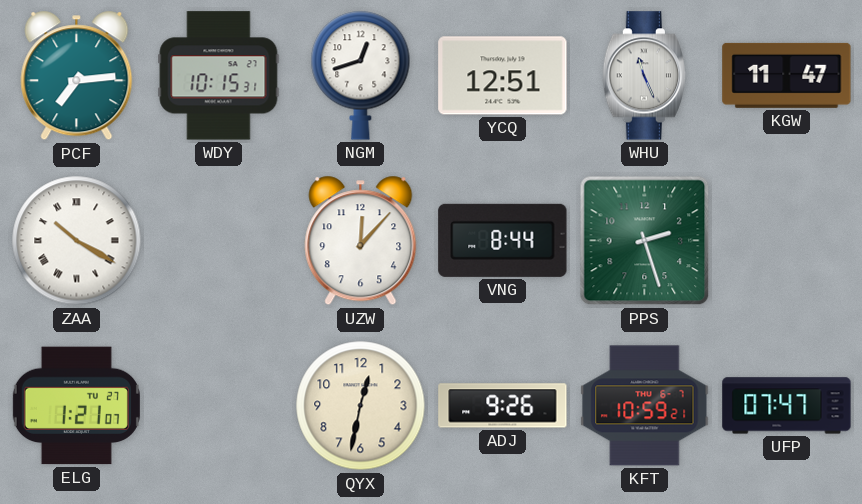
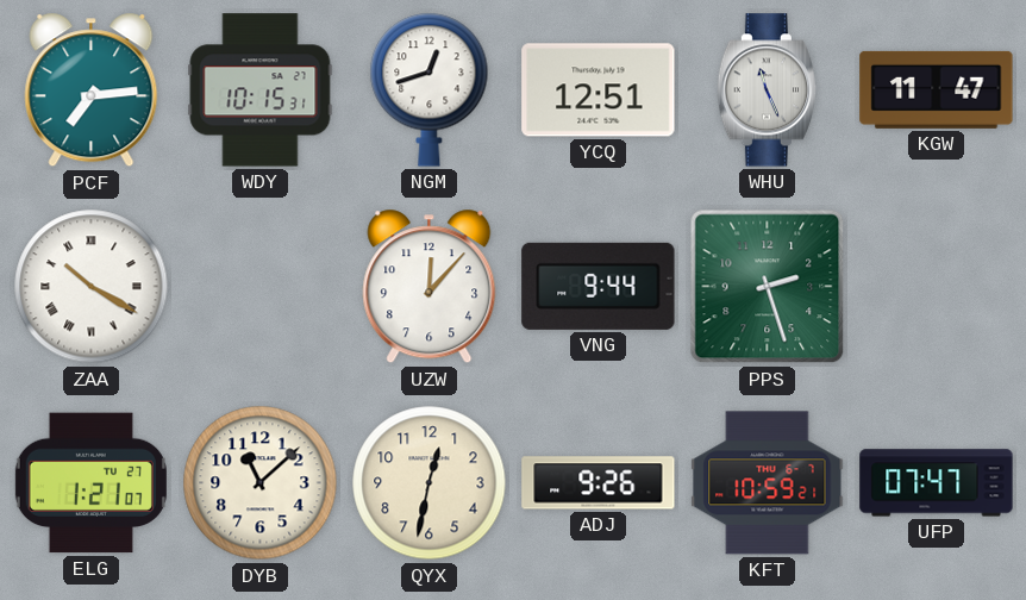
VNG: 8:44 -> 9:44 (599, 286)
DYB: none -> 11:08 (261, 483)
